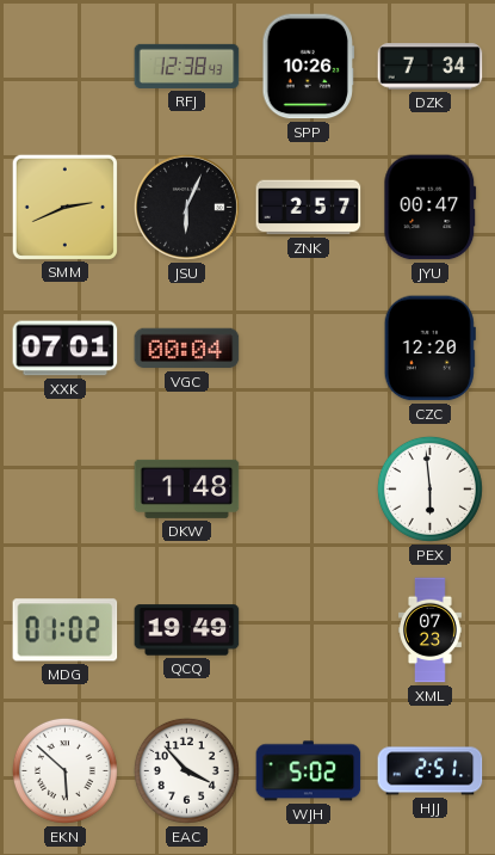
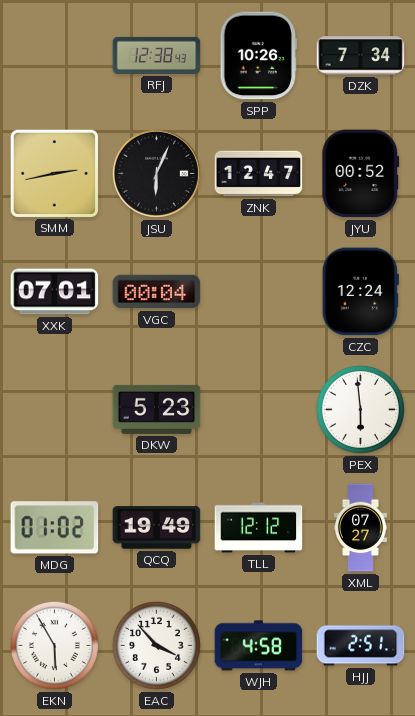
SMM: 2:41 -> 2:43 (54, 173)
ZNK: 2:57 -> 12:47 (259, 174)
JYU: 00:47 -> 00:52 (361, 174)
CZC: 12:20 -> 12:24 (360, 292)
DKW: 1:48 -> 5:23 (157, 409)
TLL: none -> 12:12 (259, 528)
XML: 07:23 -> 07:27 (361, 528)
EKN: 5:52 -> 5:55 (54, 645)
WJH: 5:02 -> 4:58 (259, 646)
